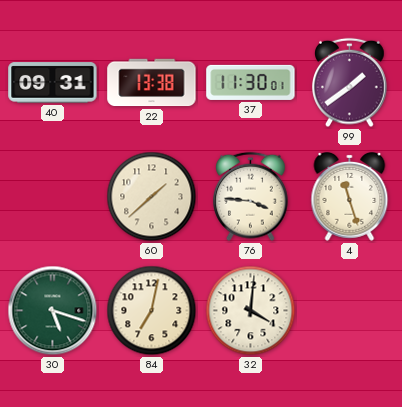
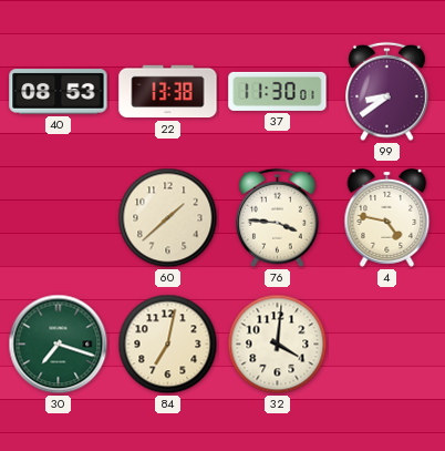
40: 09:31 -> 08:53 (59, 92)
99: 1:39 -> 8:39 (387, 92)
4: 11:27 -> 4:47 (387, 217)
30: 5:18 -> 7:18 (59, 345)
